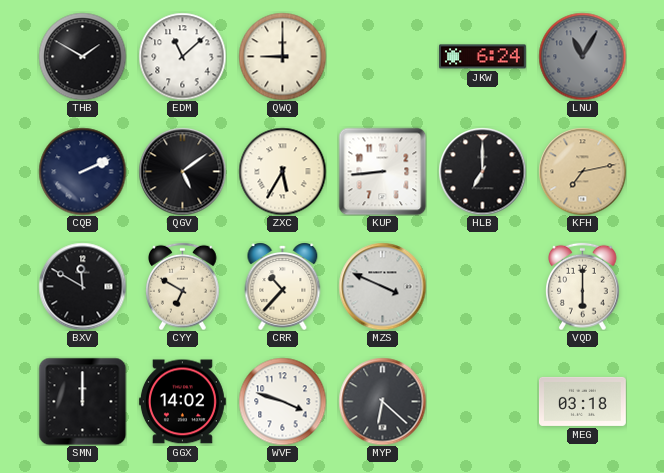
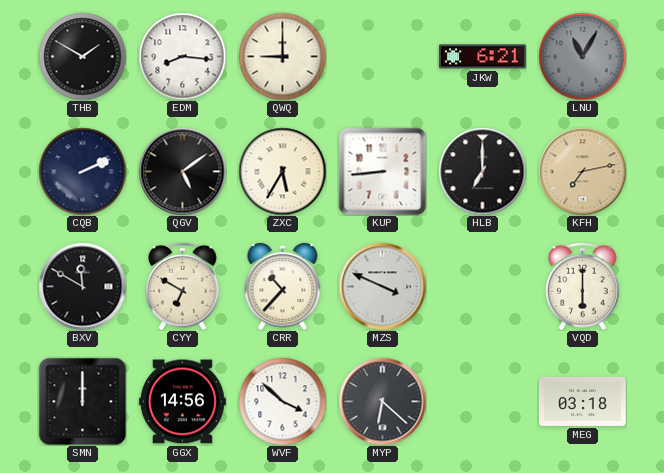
EDM: 11:08 -> 8:16 (182, 56)
JKW: 6:24 -> 6:21 (482, 57)
GGX: 14:02 -> 14:56 (182, 402)
WVF: 3:48 -> 3:52 (282, 401)
